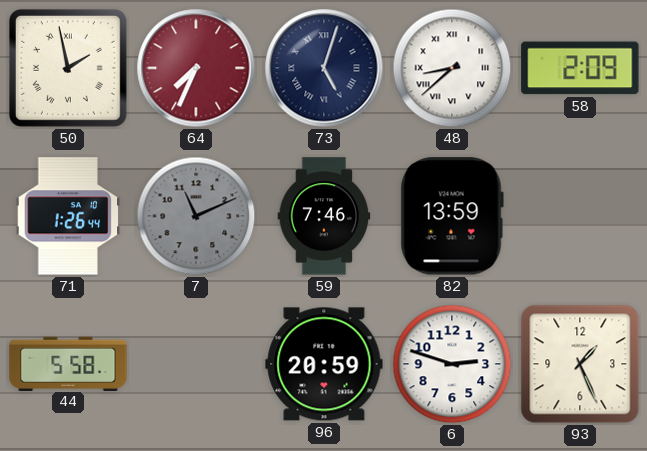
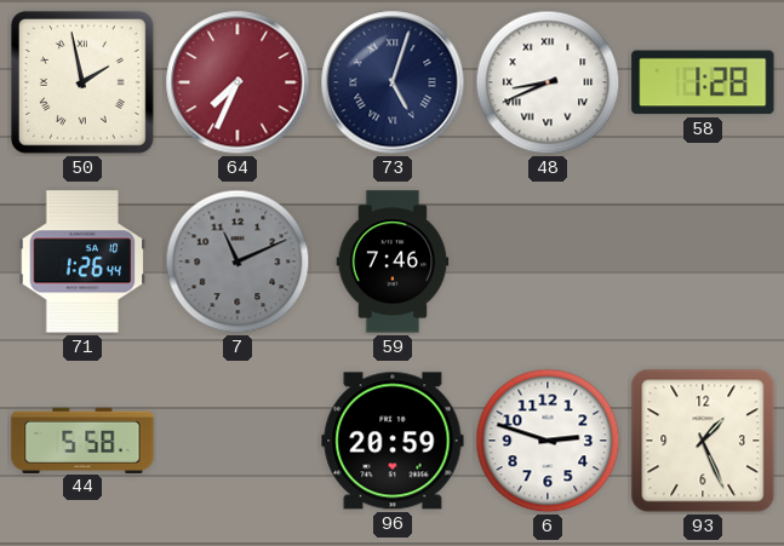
48: 8:38 -> 8:41 (548, 82)
58: 2:09 -> 1:28 (703, 82)
82: 13:59 -> none (452, 216)
